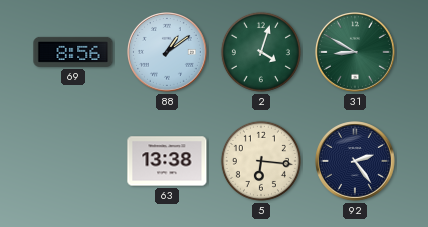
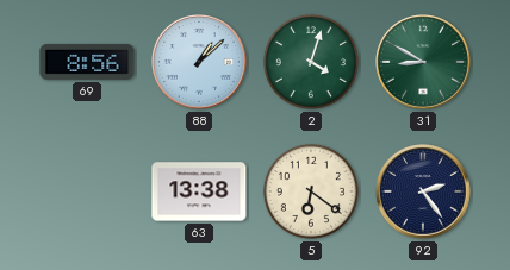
88: 1:09 -> 1:08 (200, 63)
5: 6:16 -> 6:21 (311, 191)
